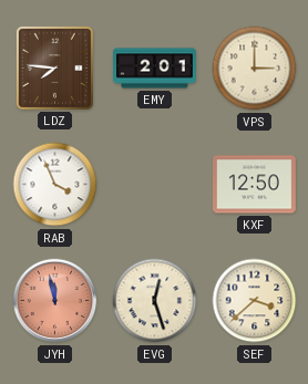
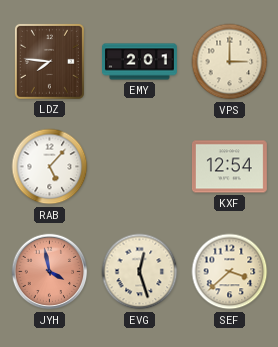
RAB: 3:56 -> 5:07 (50, 167)
KXF: 12:50 -> 12:54 (229, 167)
JYH: 11:58 -> 3:58 (50, 272)
